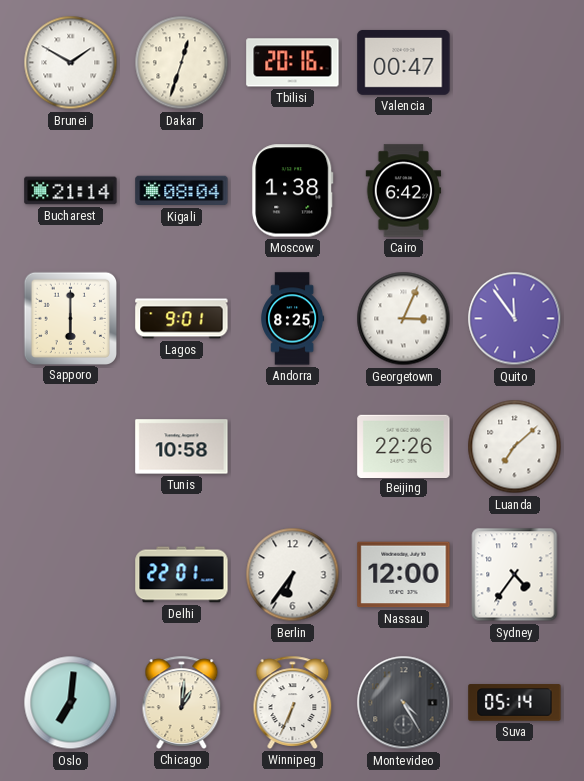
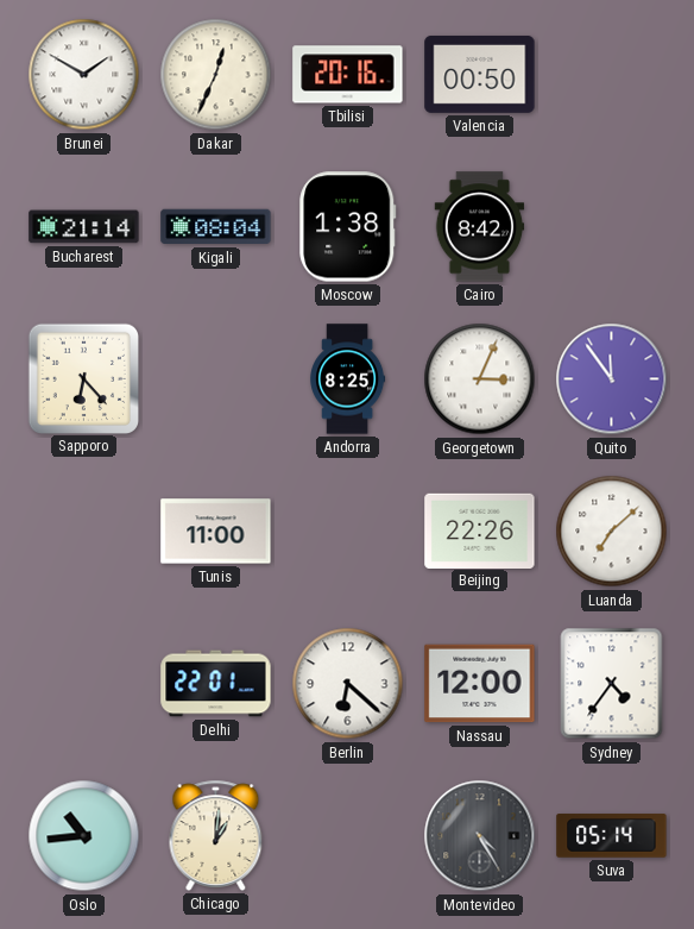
Dakar: 12:33 -> 12:34 (216, 75)
Valencia: 00:47 -> 00:50 (480, 74)
Cairo: 6:42 -> 8:42 (480, 227)
Sapporo: 6:00 -> 6:23 (83, 378)
Lagos: 9:01 -> none (182, 319)
Tunis: 10:58 -> 11:00 (216, 532)
Berlin: 6:36 -> 6:22 (348, 684)
Oslo: 7:01 -> 10:44 (84, 836)
Winnipeg: 6:34 -> none (293, 702)
